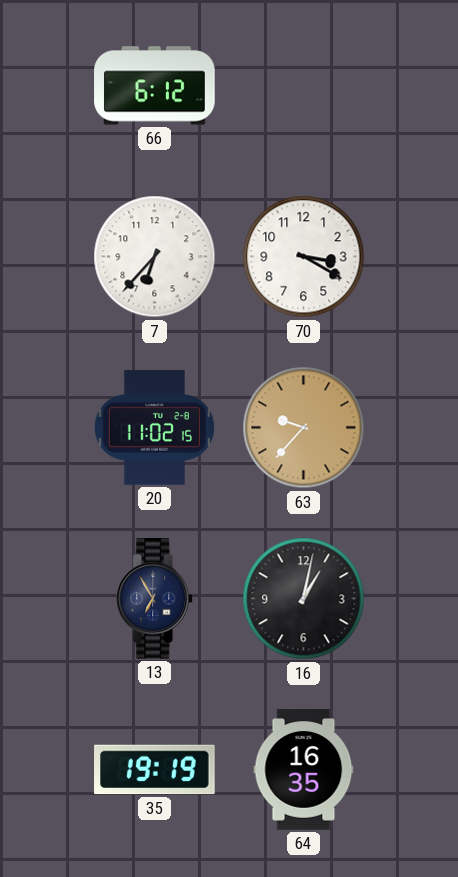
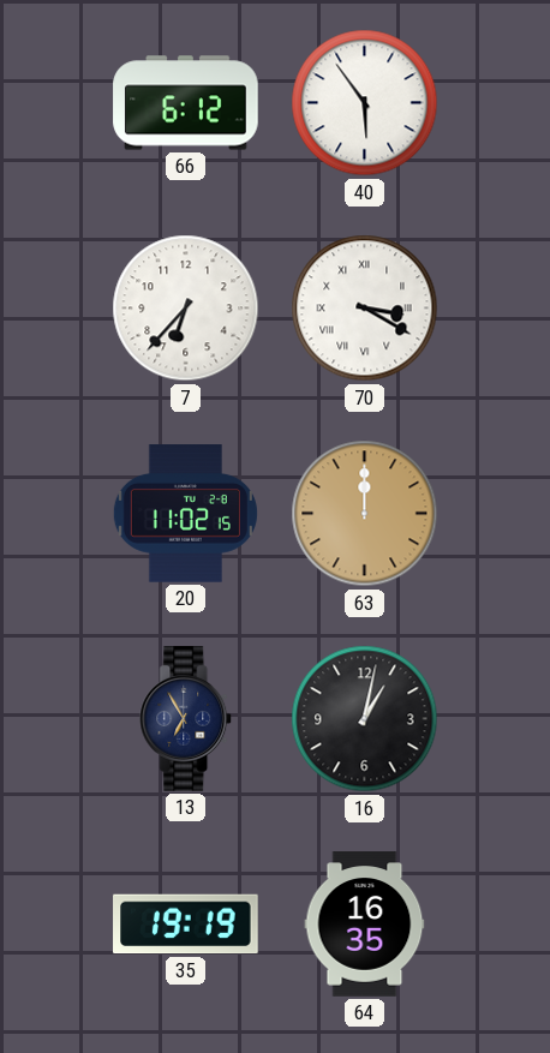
40: none -> 5:54 (365, 103)
70 numerals: Arabic -> Roman (365, 309)
63: 9:37 -> 12:00 (365, 514)
